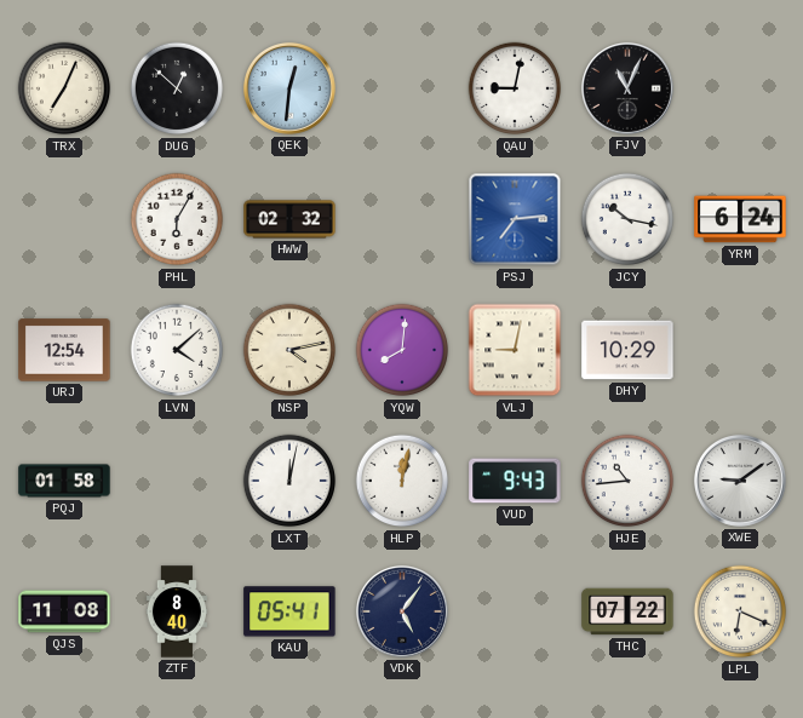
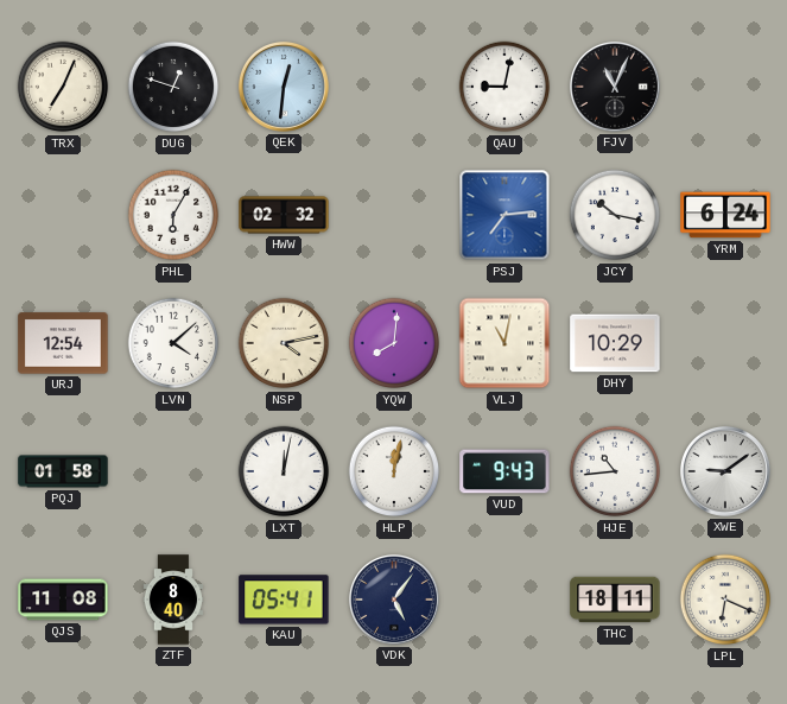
DUG: 12:52 -> 12:48 (173, 87)
VLJ: 9:02 -> 11:02 (504, 343)
THC: 07:22 -> 18:11 (615, 600)
